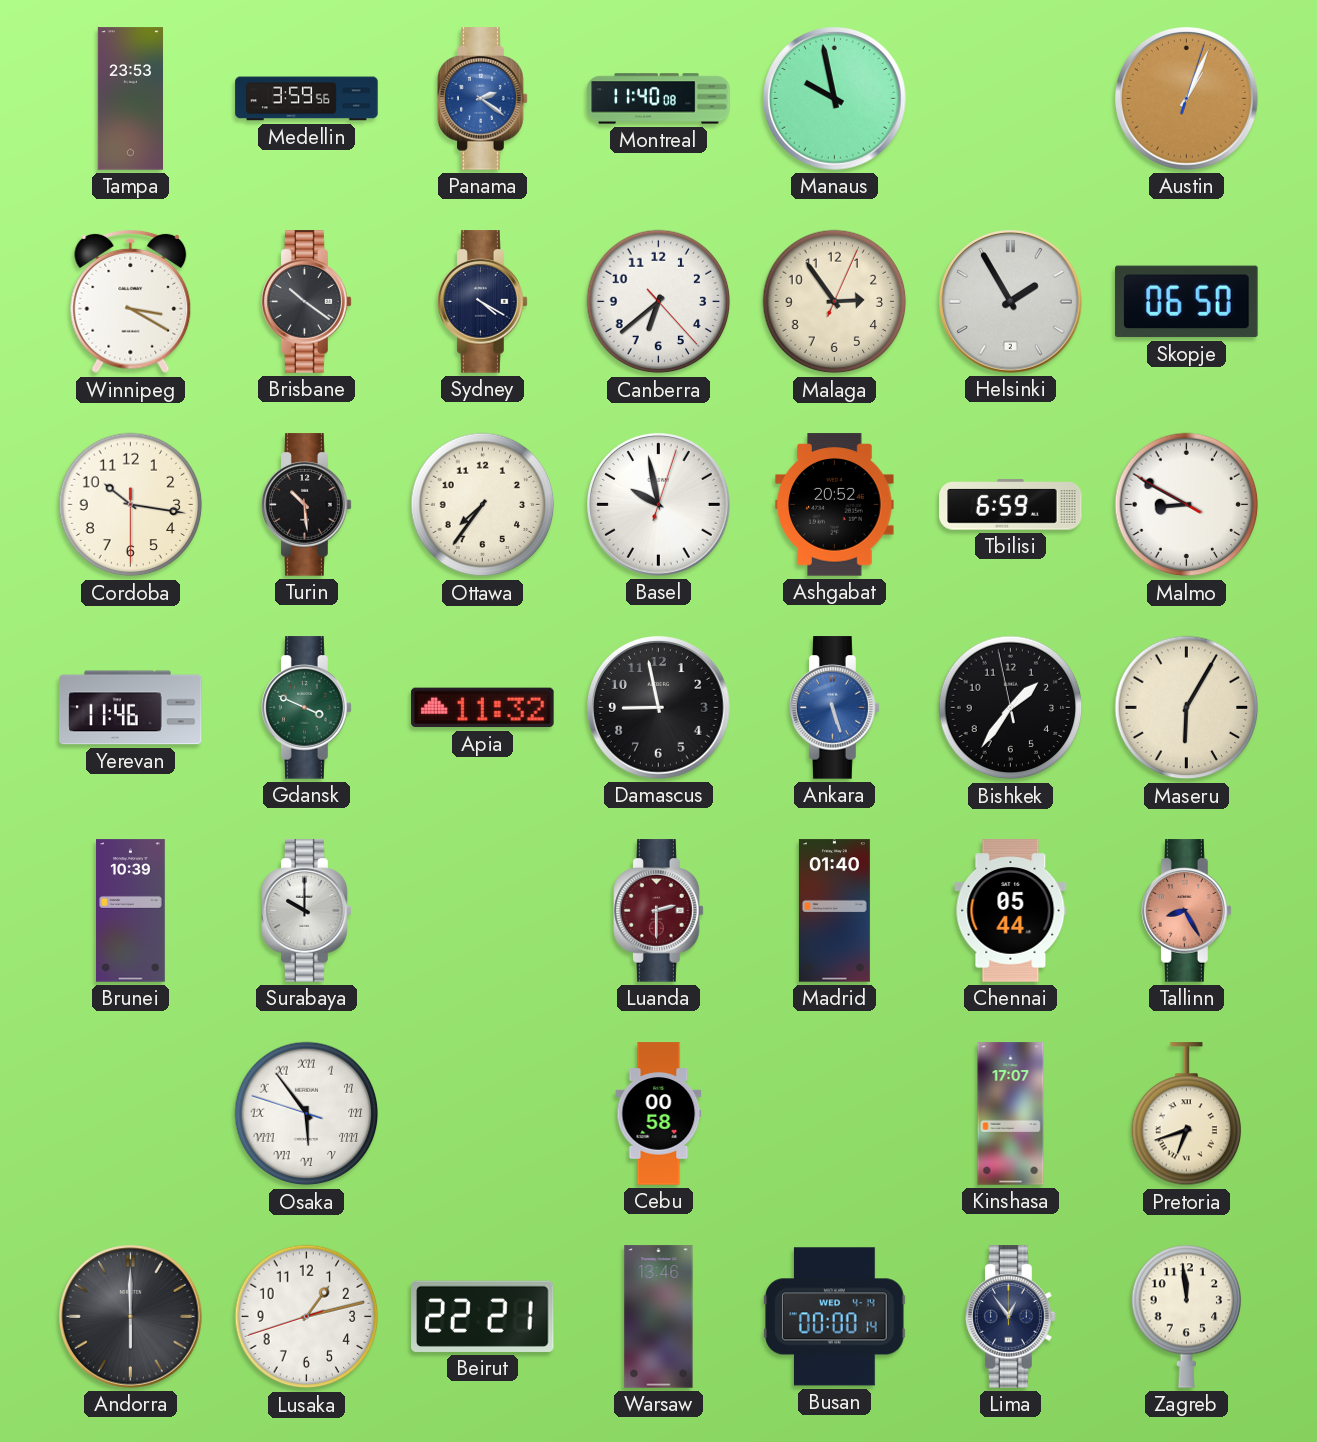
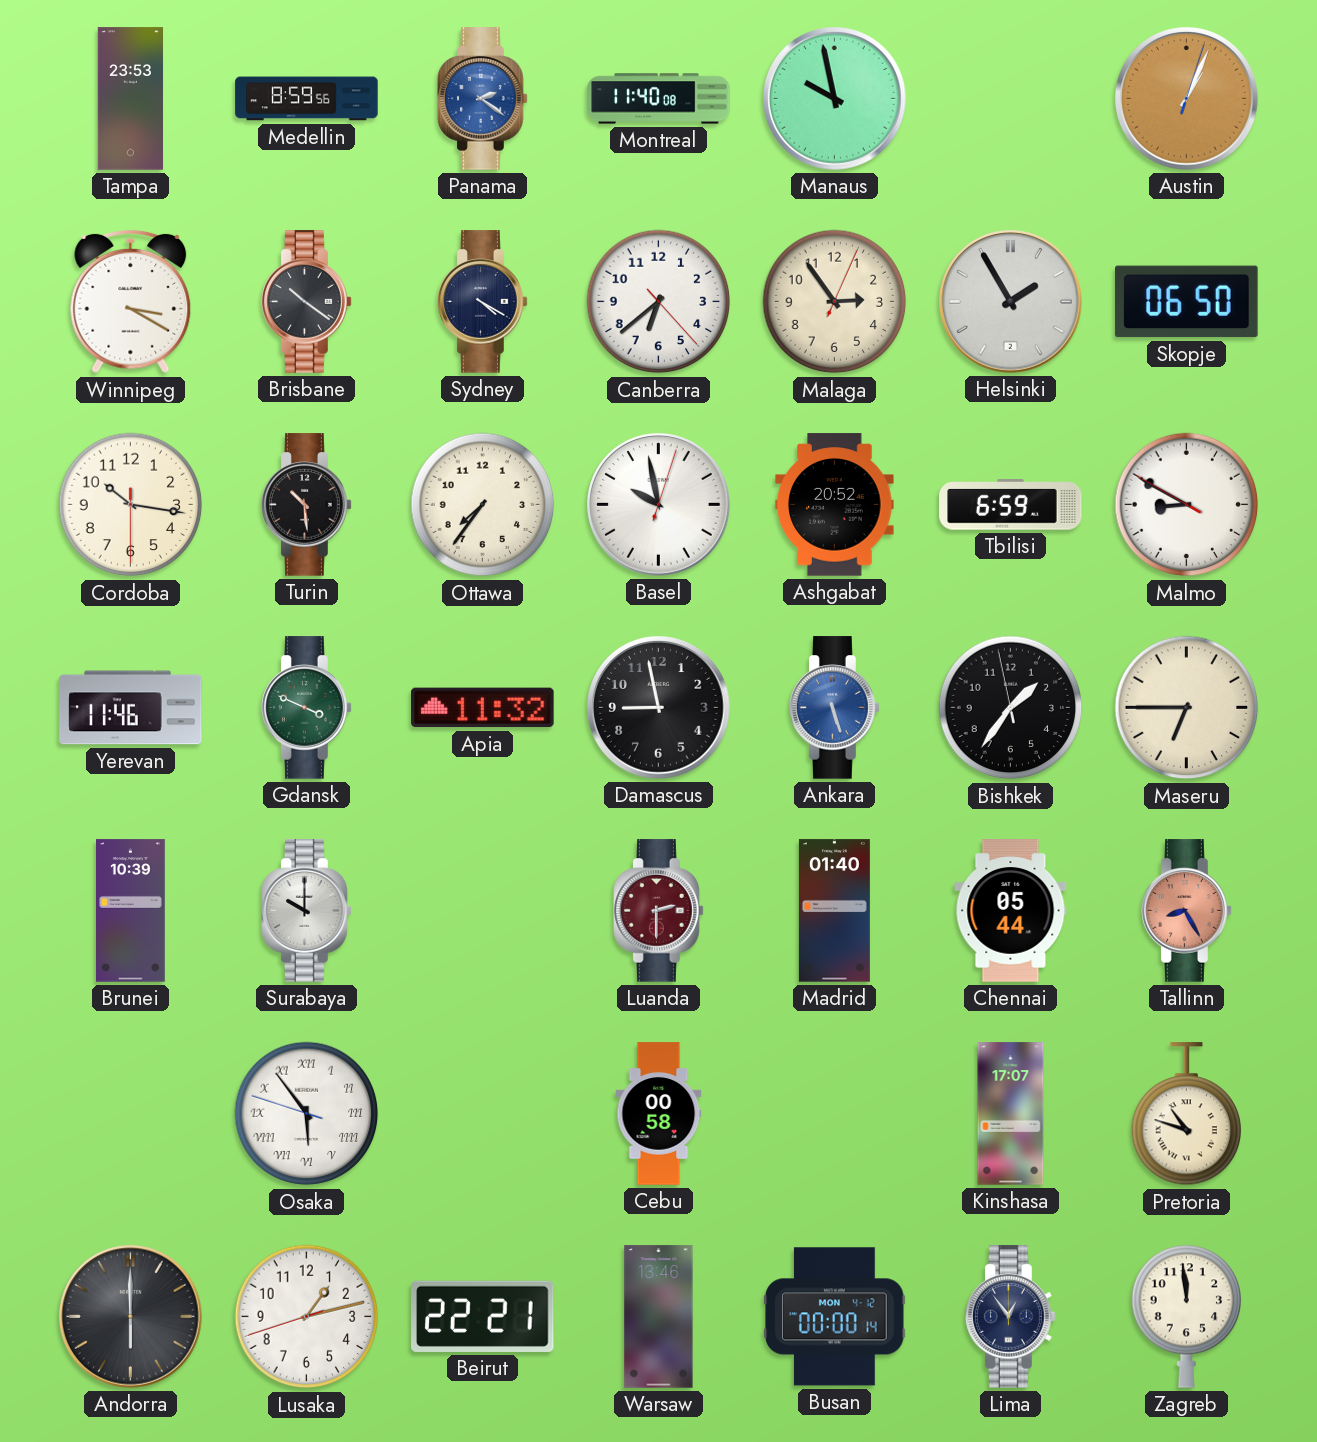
Medellin: 3:59 -> 8:59 (307, 99)
Maseru: 6:05 -> 6:45 (1187, 708)
Pretoria: 6:42 -> 10:48 (1187, 1114)
Busan date: WED 4-14 -> MON 4-12 (835, 1317)
